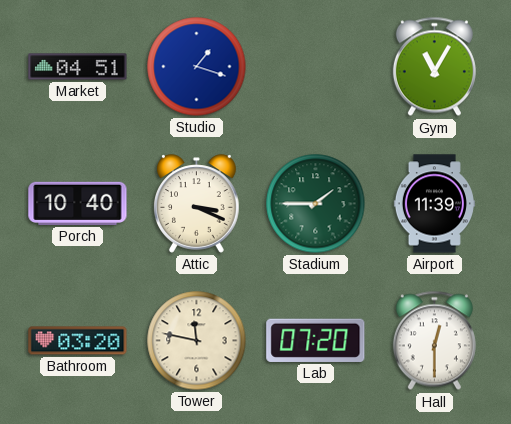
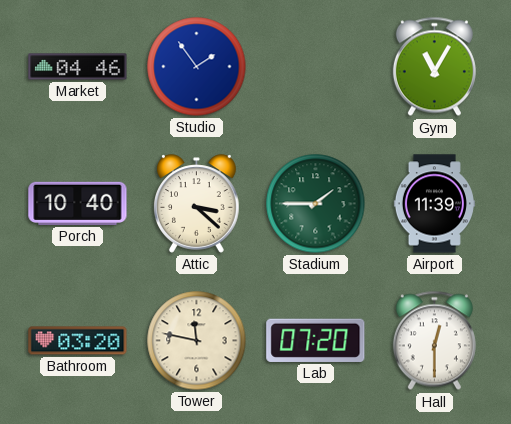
Market: 04:51 -> 04:46 (78, 67)
Studio: 1:18 -> 1:54 (197, 67)
Attic: 3:19 -> 3:22 (197, 204)
